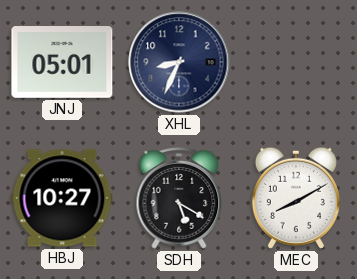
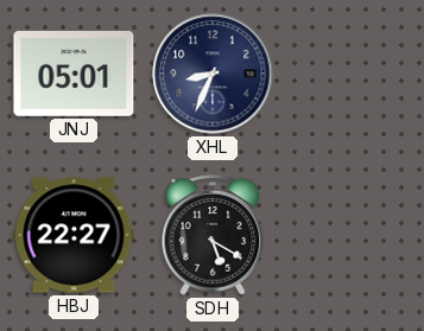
HBJ: 10:27 -> 22:27 (74, 235)
MEC: 8:10 -> none (296, 198)
